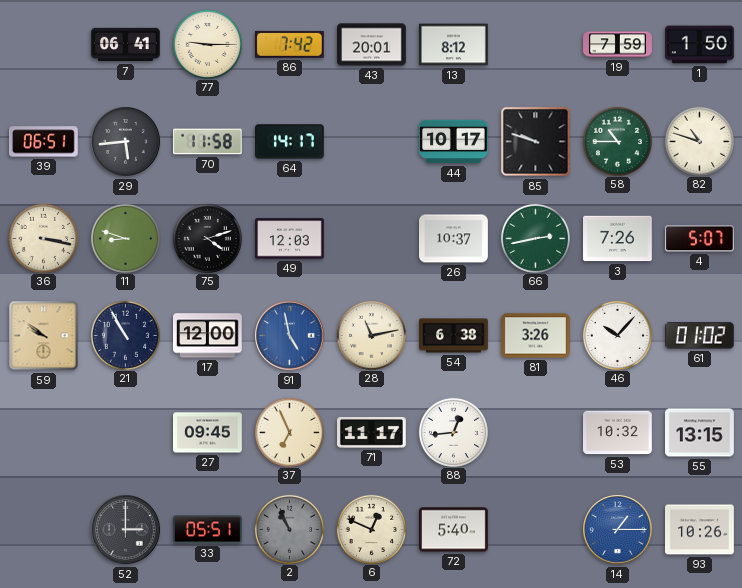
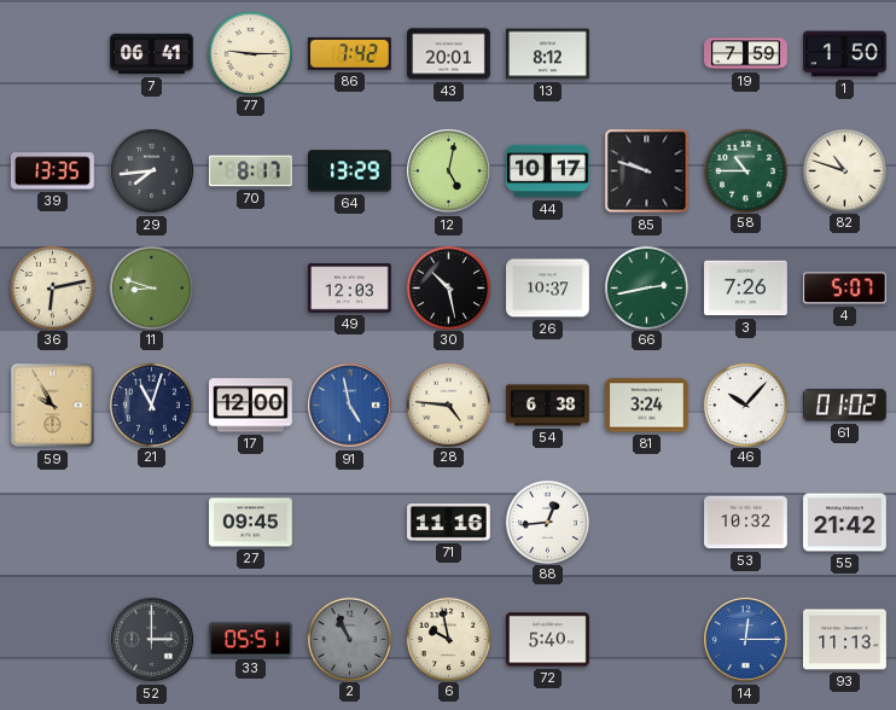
39: 06:51 -> 13:35 (53, 171)
29: 5:44 -> 7:44 (152, 171)
70: 11:58 -> 8:17 (251, 171)
64: 14:17 -> 13:29 (350, 171)
12: none -> 5:02 (449, 171)
36: 3:17 -> 6:13 (52, 287)
75: 4:12 -> none (207, 238)
30: none -> 10:28 (448, 287)
59: 9:51 -> 9:55 (53, 406)
21: 10:55 -> 11:03 (151, 405)
28: 11:13 -> 4:46 (448, 405)
81: 3:26 -> 3:24 (647, 406)
37: 6:56 -> none (289, 432)
71: 11:17 -> 11:16 (449, 523)
55: 13:15 -> 21:42 (845, 523)
6: 12:49 -> 9:58 (448, 639)
14: 1:15 -> 12:15 (746, 640)
93: 10:26 -> 11:13 (845, 640)
